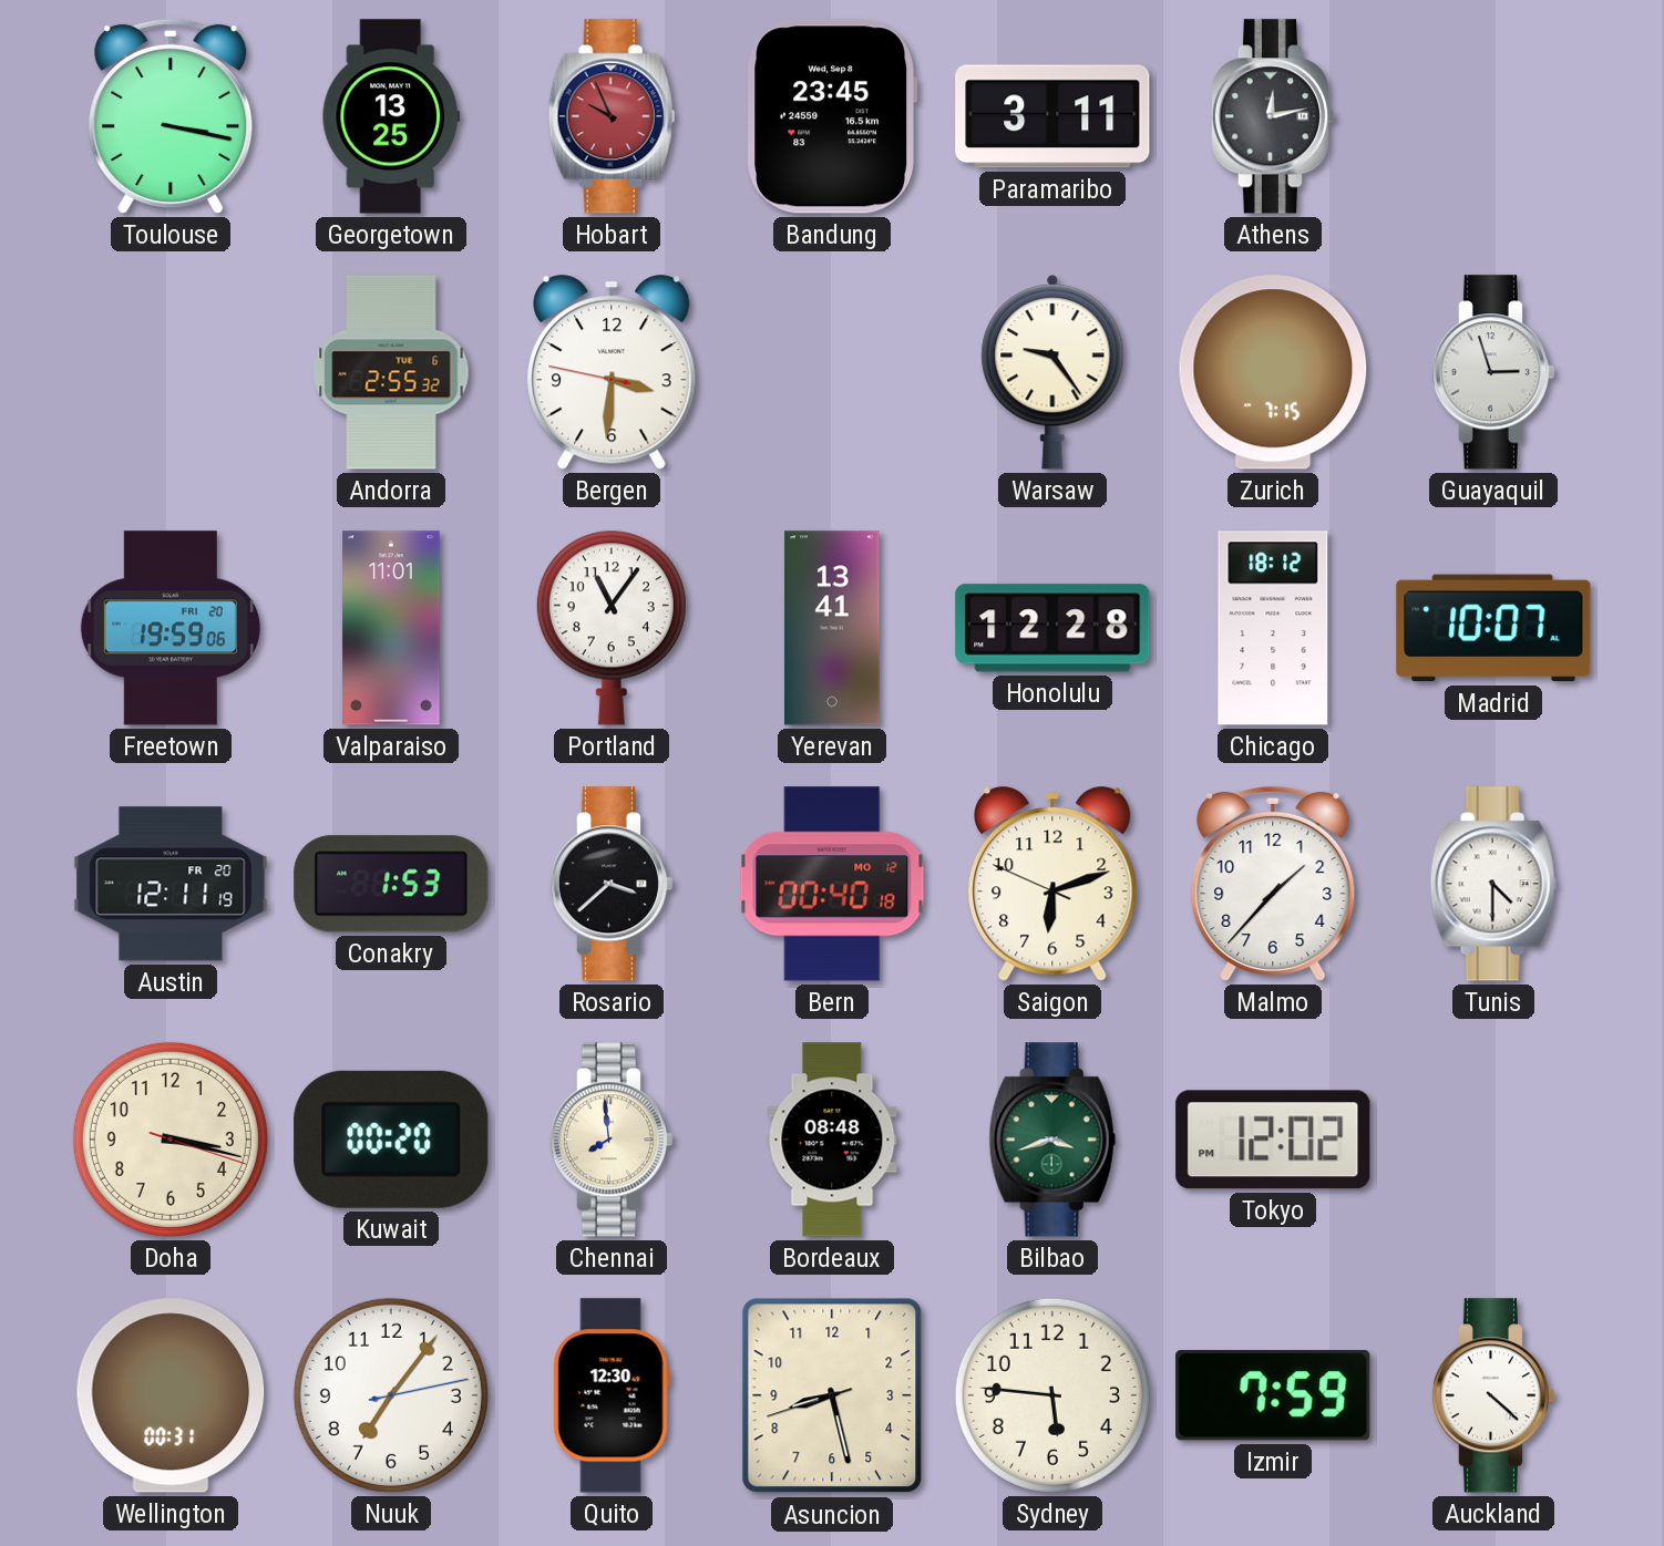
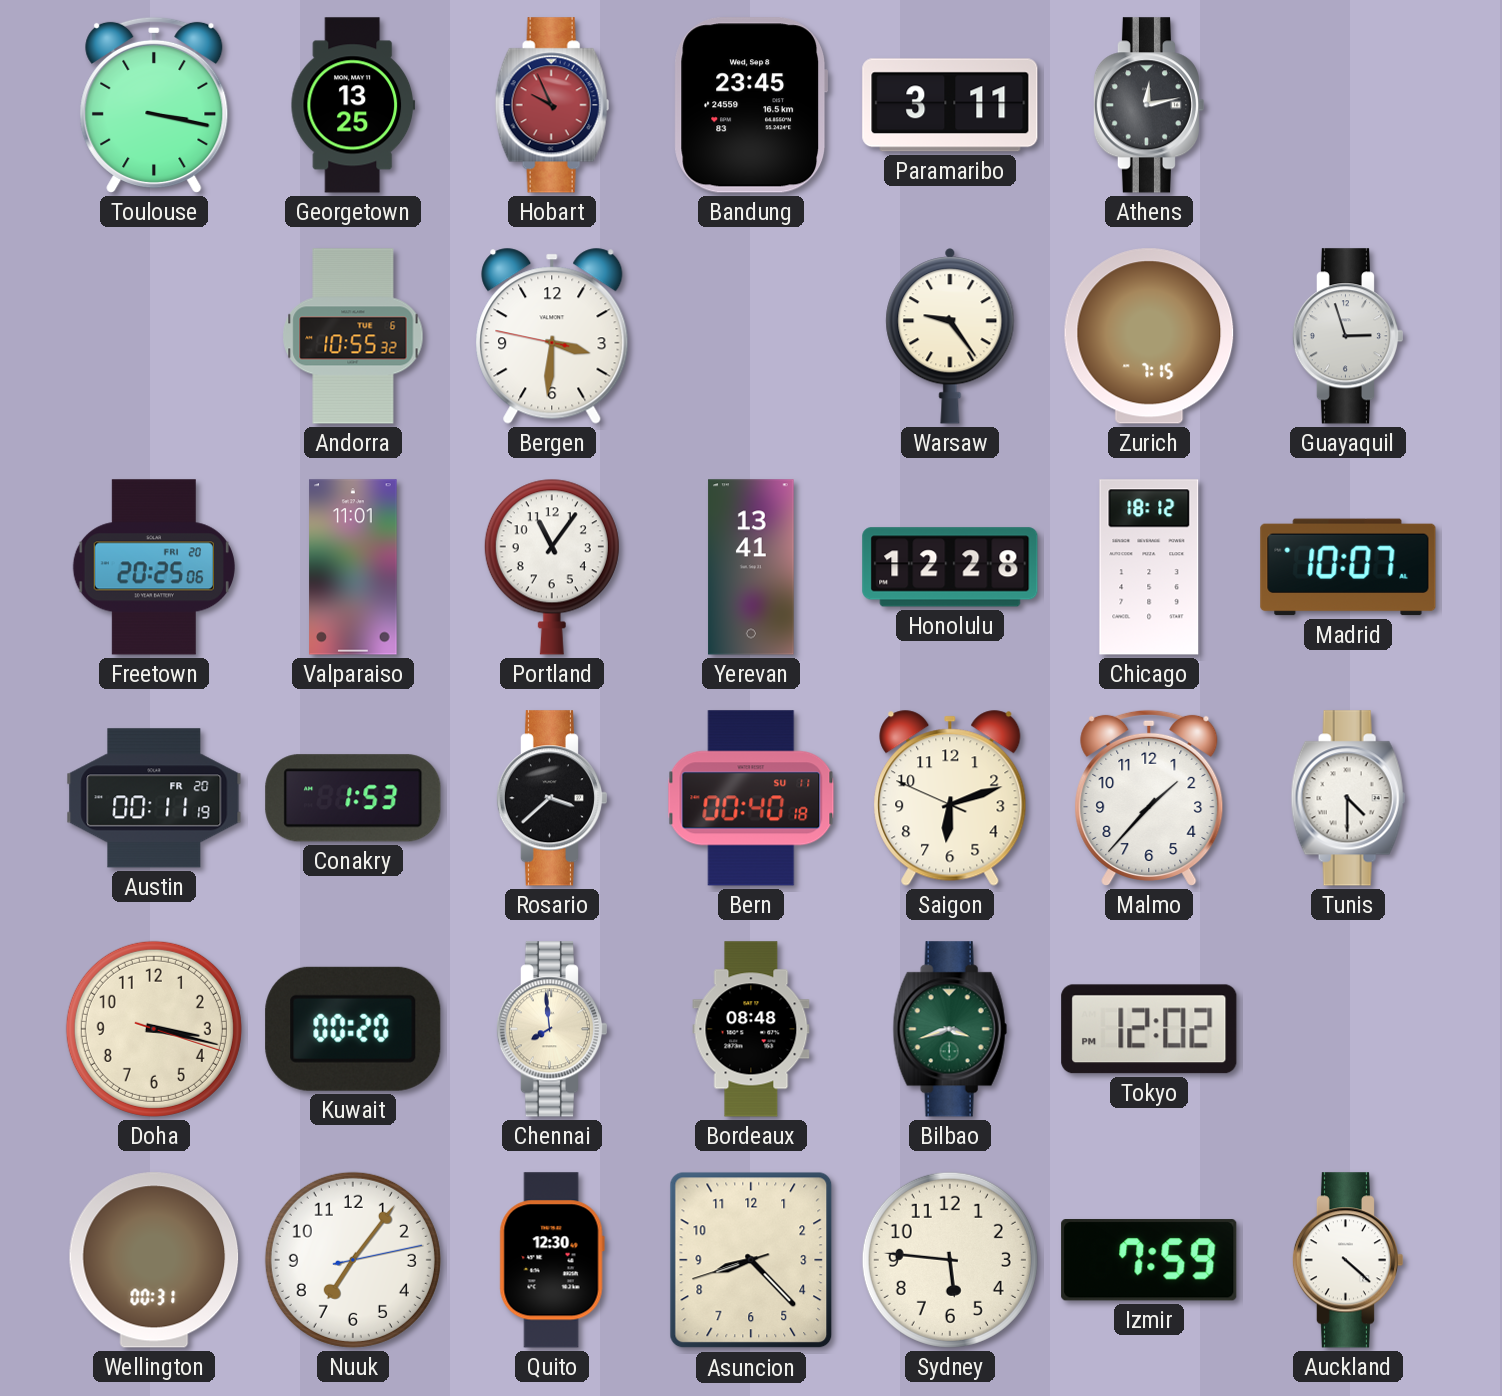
Andorra: 2:55 -> 10:55 (353, 336)
Freetown: 19:59 -> 20:25 (154, 567)
Austin: 12:11 -> 00:11 (154, 798)
Bern date: MO 12 -> SU 11 (751, 798)
Asuncion: 8:27 -> 8:22 (751, 1260)
